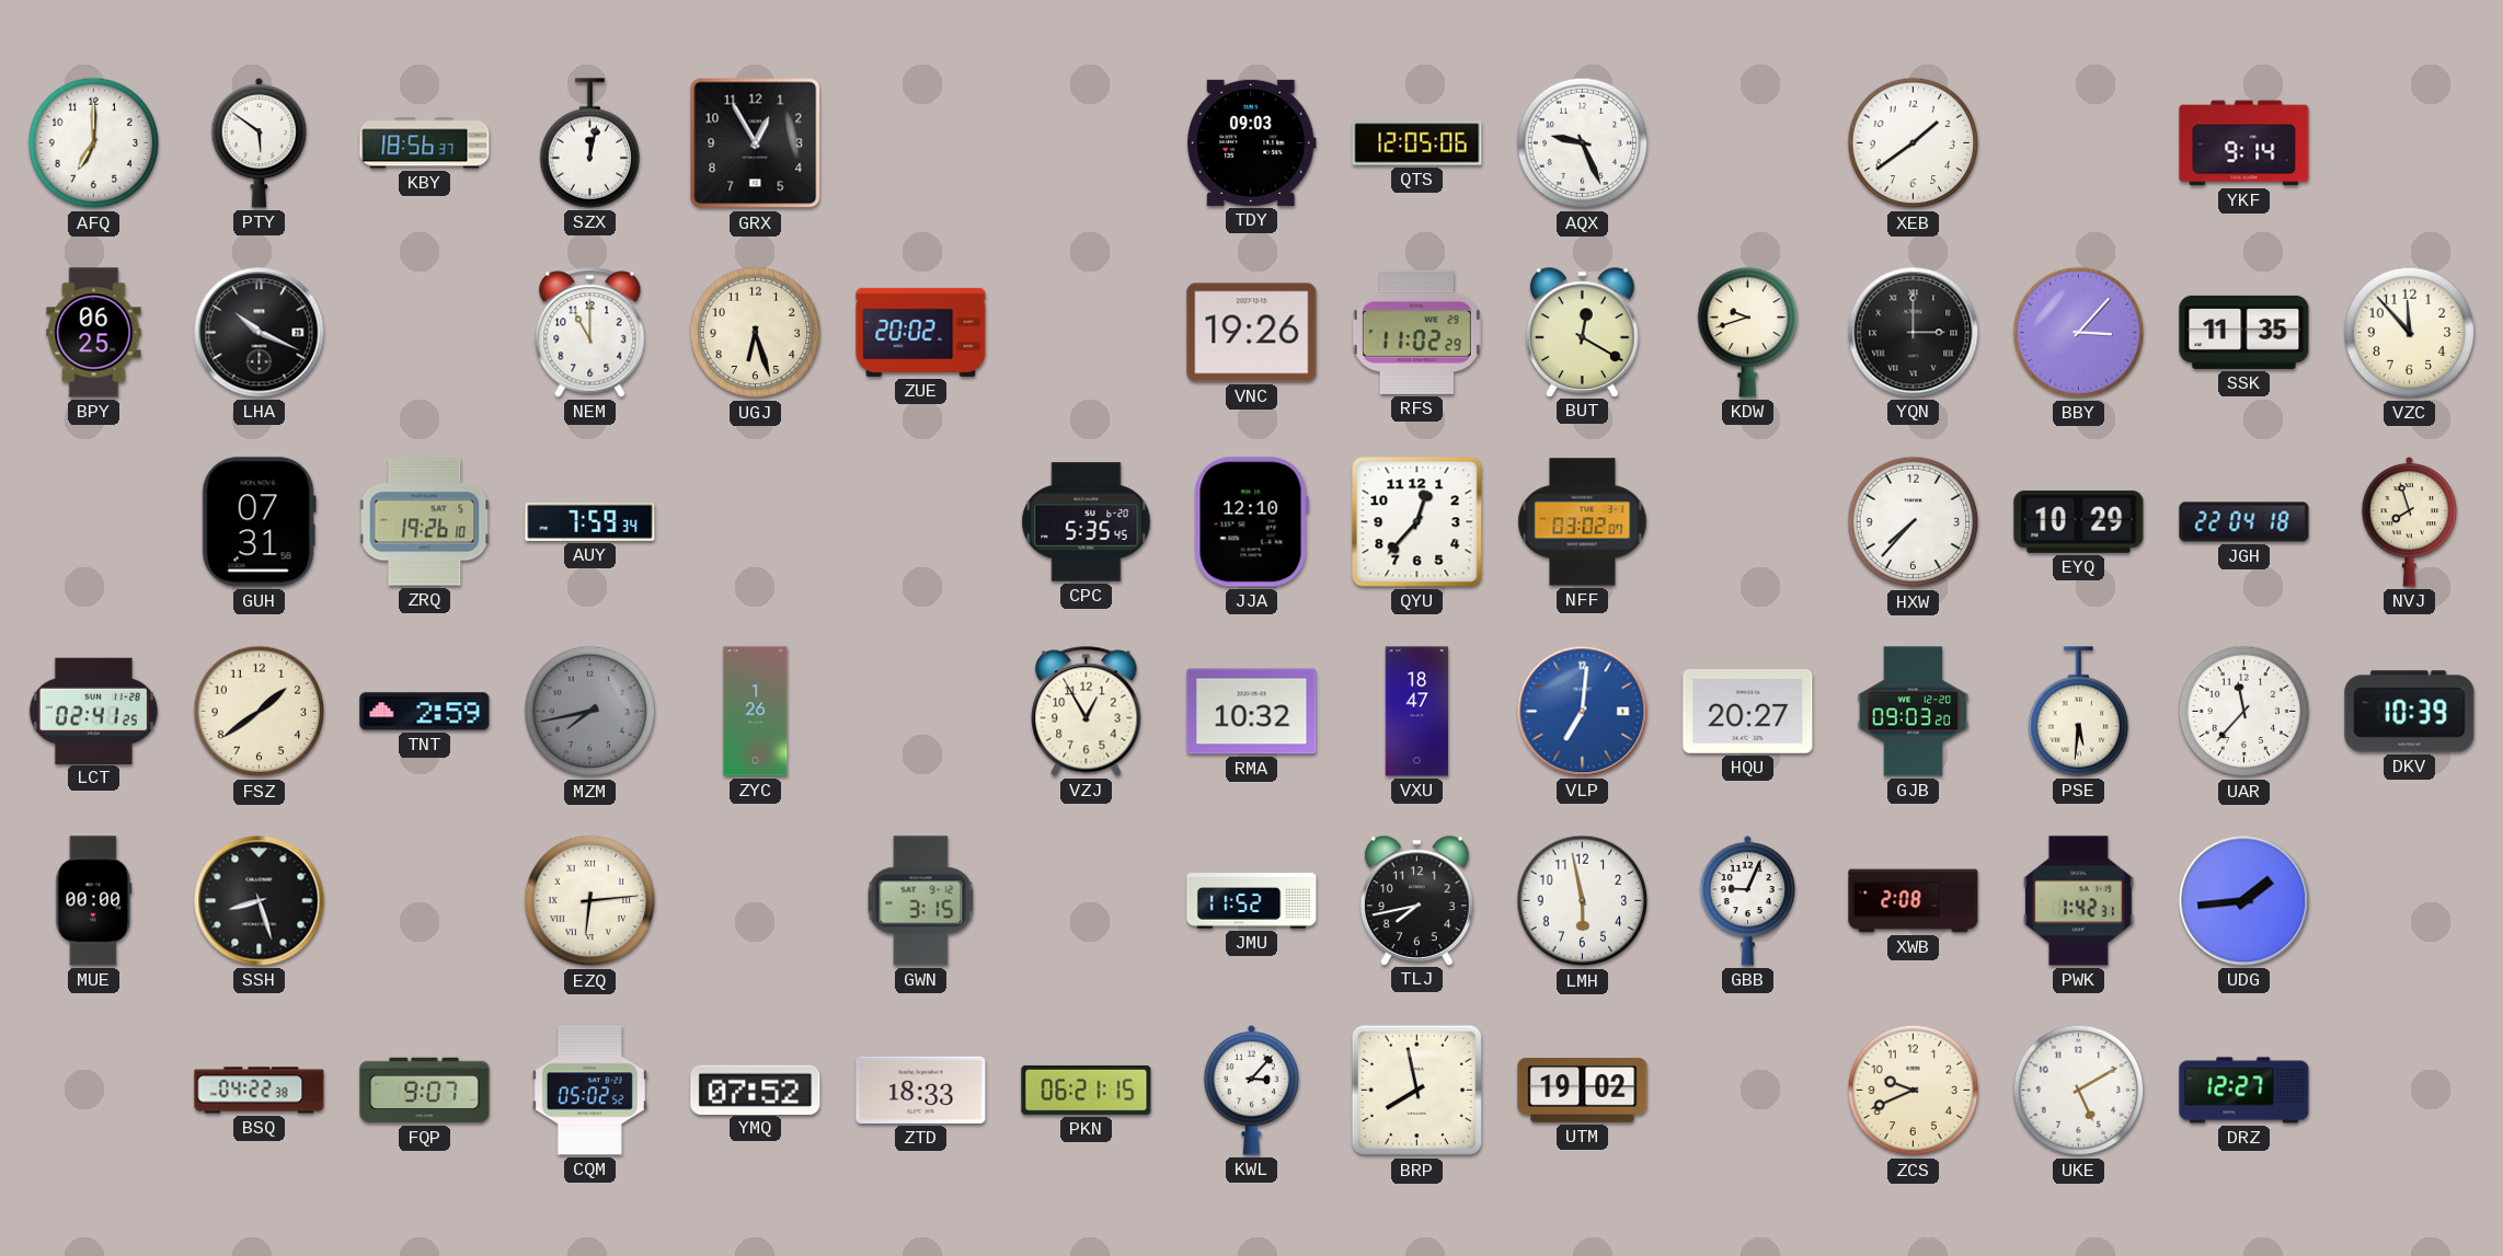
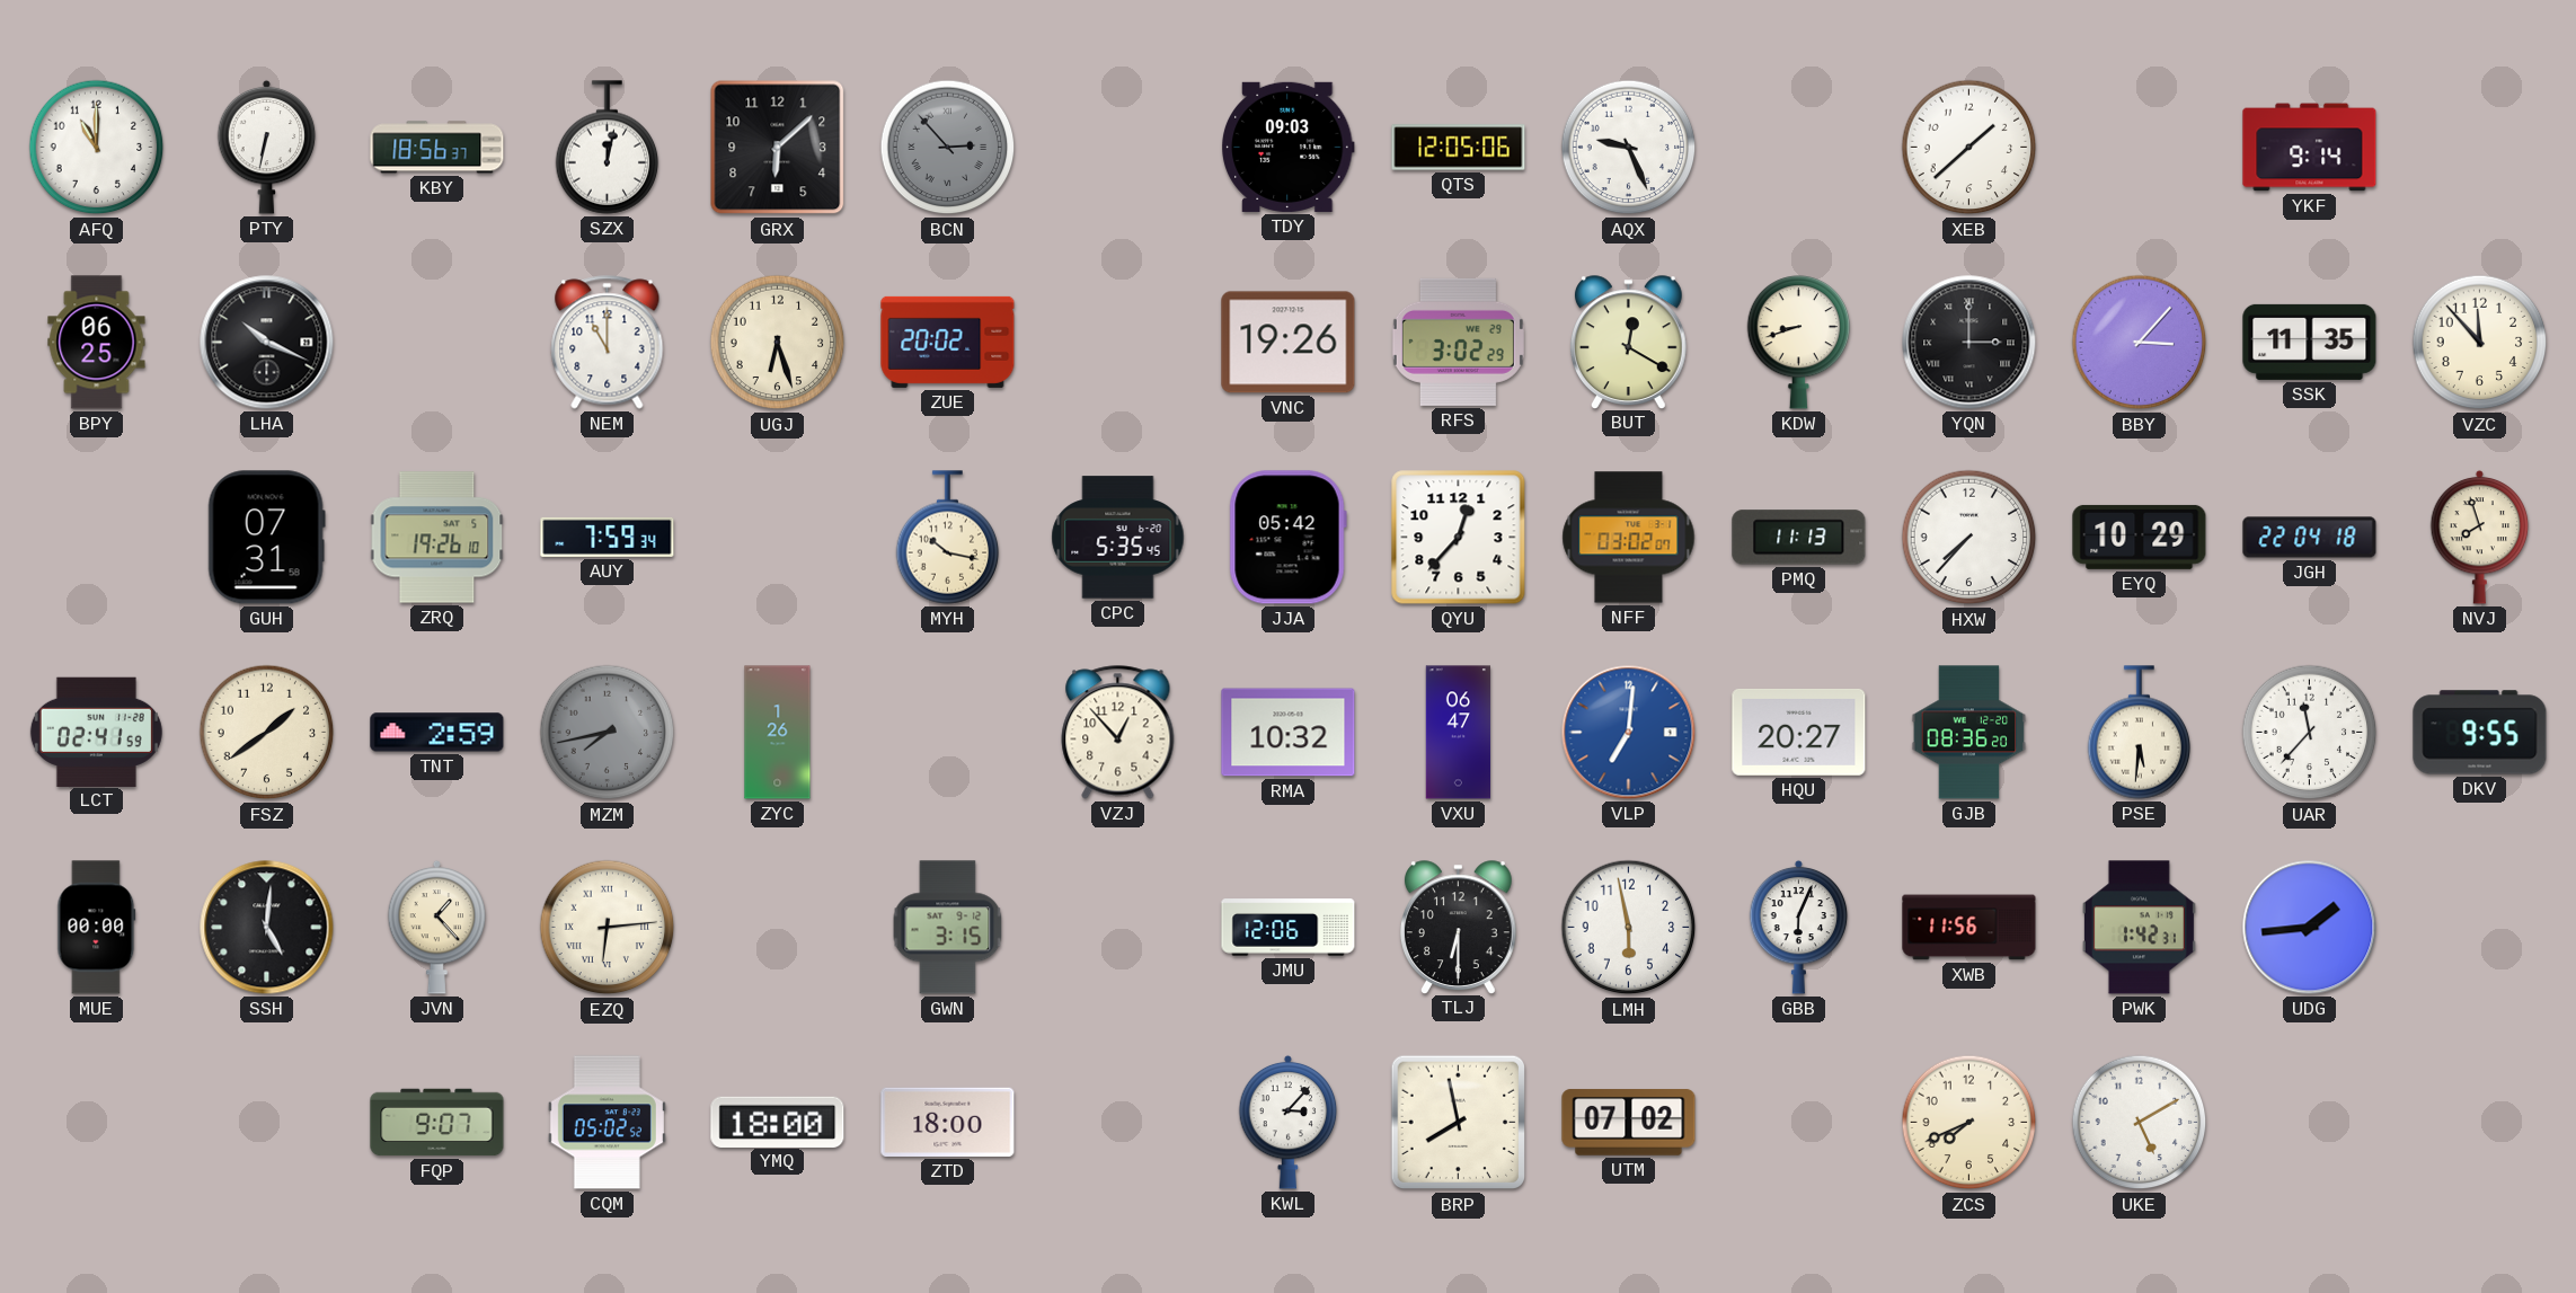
AFQ: 7:00 -> 11:00 (97, 148)
PTY: 5:51 -> 6:32 (267, 147)
GRX: 12:55 -> 6:08 (778, 148)
BCN: none -> 2:53 (948, 148)
XEB: 1:39 -> 1:38 (1969, 148)
RFS: 11:02 -> 3:02 (1458, 342)
KDW: 9:42 -> 8:42 (1799, 343)
MYH: none -> 10:17 (948, 538)
JJA: 12:10 -> 05:42 (1287, 538)
PMQ: none -> 11:13 (1799, 538)
LCT: 02:41:25 -> 02:41:59 (96, 732)
VZJ: 12:55 -> 12:53 (1118, 733)
VXU: 18:47 -> 06:47 (1459, 733)
GJB: 09:03 -> 08:36 (1969, 733)
DKV: 10:39 -> 9:55 (2480, 733)
SSH: 8:27 -> 5:01 (267, 928)
JVN: none -> 1:23 (437, 927)
JMU: 11:52 -> 12:06 (1289, 928)
TLJ: 7:43 -> 6:30 (1458, 927)
GBB: 9:04 -> 6:04 (1799, 927)
XWB: 2:08 -> 11:56 (1969, 928)
BSQ: 04:22 -> none (260, 1091)
YMQ: 07:52 -> 18:00 (778, 1122)
ZTD: 18:33 -> 18:00 (948, 1122)
PKN: 06:21 -> none (1087, 1090)
UTM: 19:02 -> 07:02 (1629, 1123)
ZCS: 9:41 -> 7:41 (1969, 1123)
DRZ: 12:27 -> none (2244, 1091)
